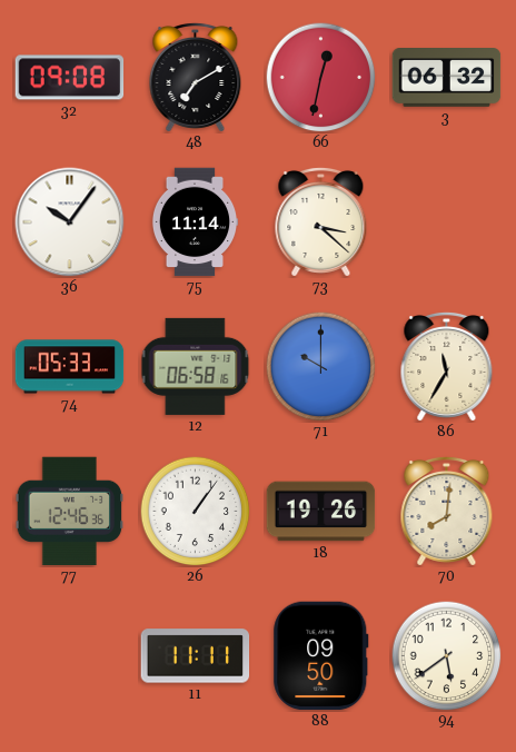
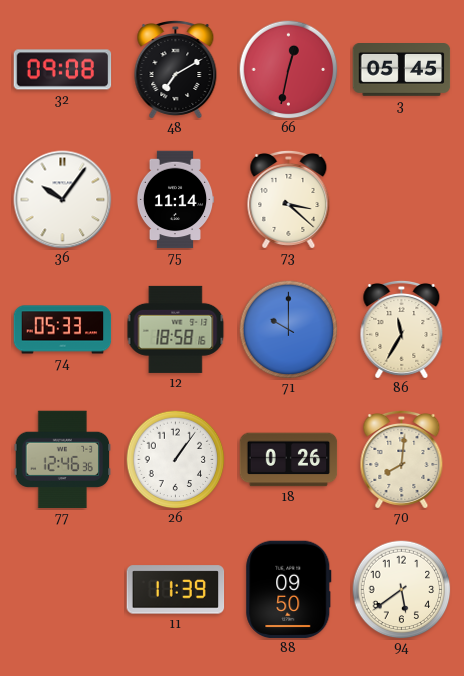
3: 06:32 -> 05:45 (402, 70)
12: 06:58 -> 18:58 (176, 329)
18: 19:26 -> 0:26 (289, 460)
11: 11:11 -> 11:39 (176, 590)
